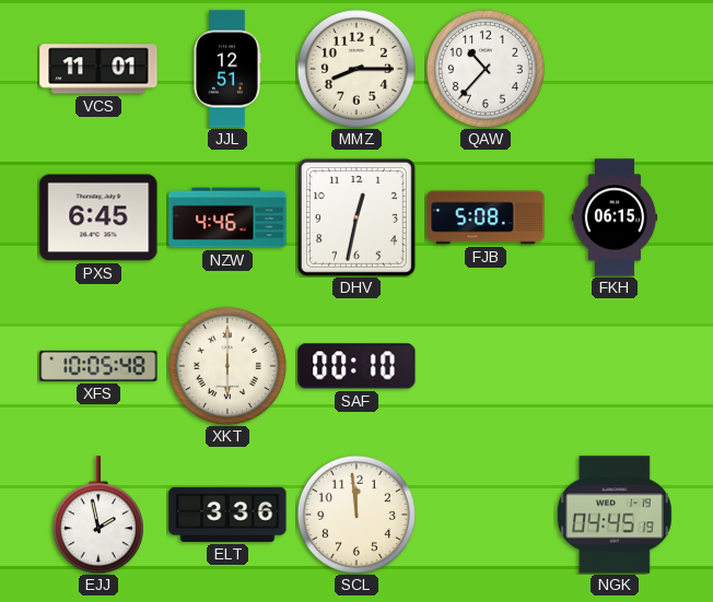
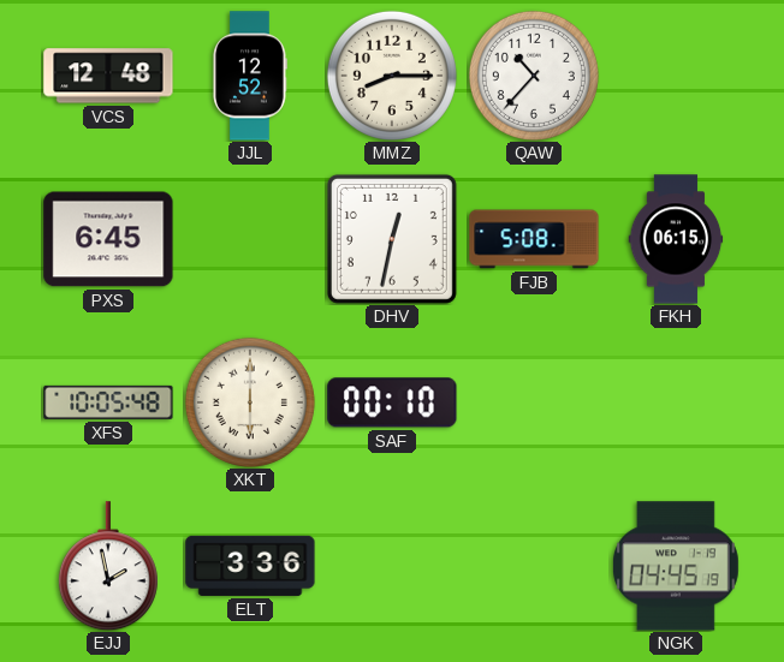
VCS: 11:01 -> 12:48 (108, 76)
JJL: 12:51 -> 12:52 (250, 76)
NZW: 4:46 -> none (227, 217)
SCL: 11:59 -> none (356, 515)
